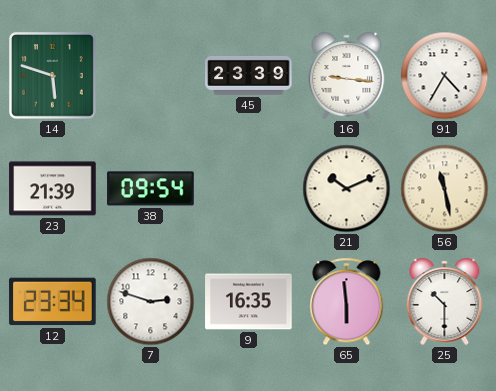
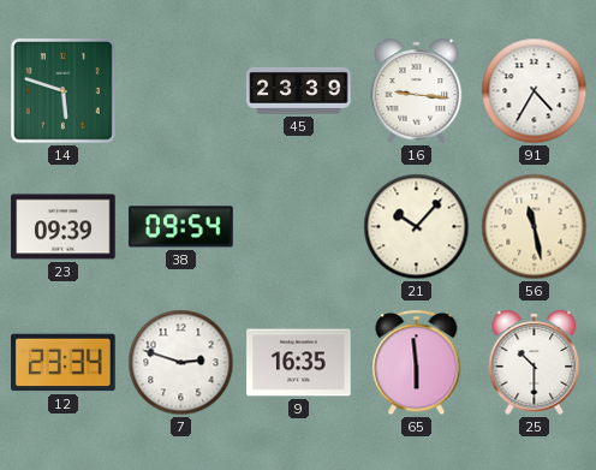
23: 21:39 -> 09:39 (64, 227)
21: 10:11 -> 10:07 (417, 227)
